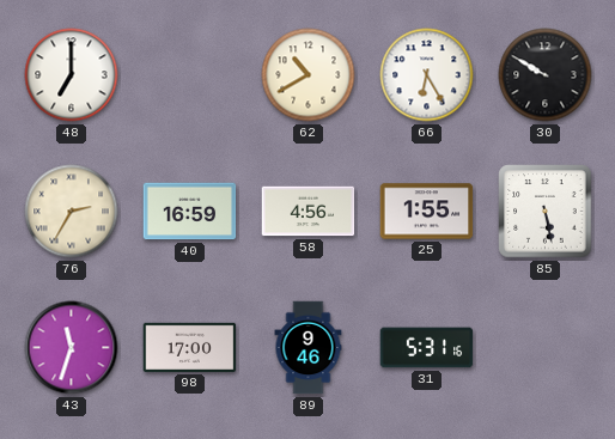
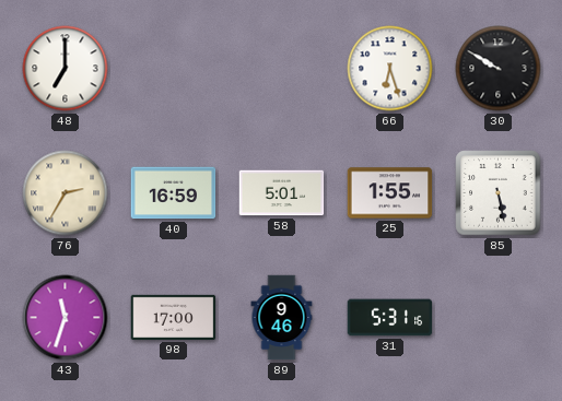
62: 10:40 -> none (309, 75)
66: 6:25 -> 6:27 (390, 69)
58: 4:56 -> 5:01 (282, 193)
